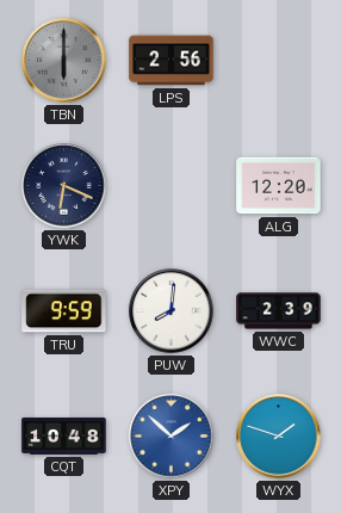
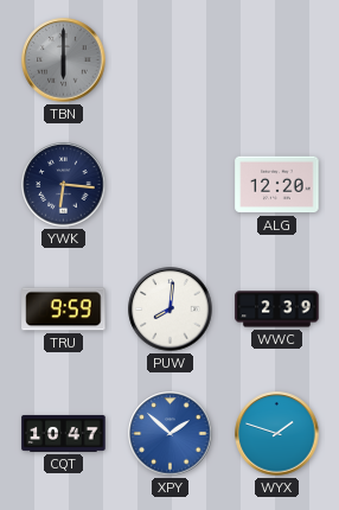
LPS: 2:56 -> none (172, 61)
YWK: 6:19 -> 6:16 (64, 185)
CQT: 10:48 -> 10:47 (64, 433)
